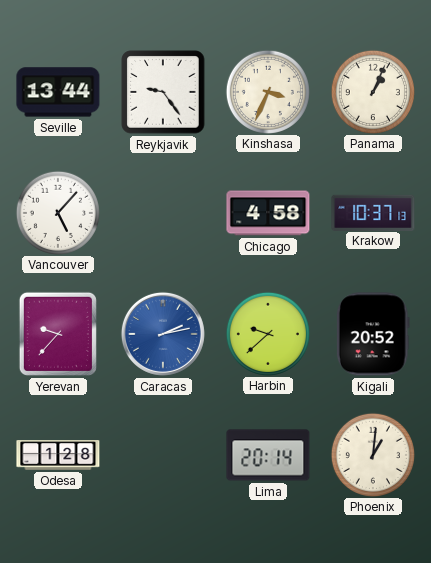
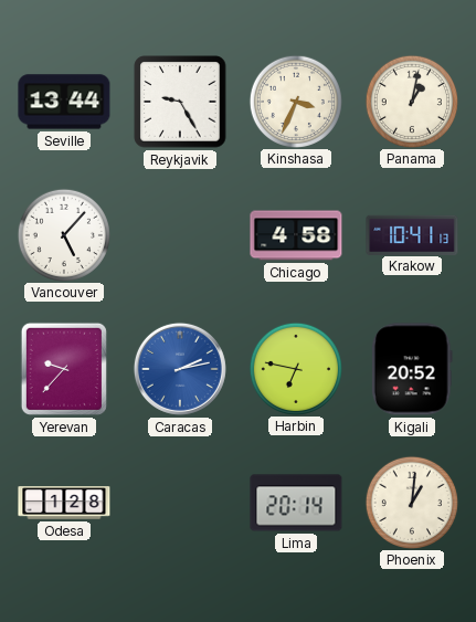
Reykjavik: 9:24 -> 9:25 (180, 102)
Panama: 1:04 -> 1:02 (411, 101)
Krakow: 10:37 -> 10:41 (412, 234)
Harbin: 9:38 -> 6:47 (295, 368)
